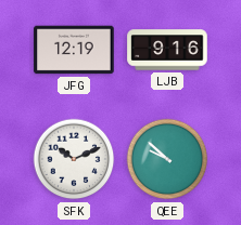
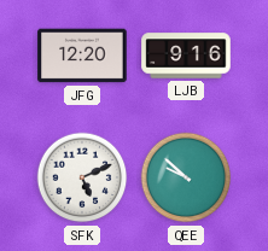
JFG: 12:19 -> 12:20 (82, 56)
SFK: 10:11 -> 5:11 (82, 177)
